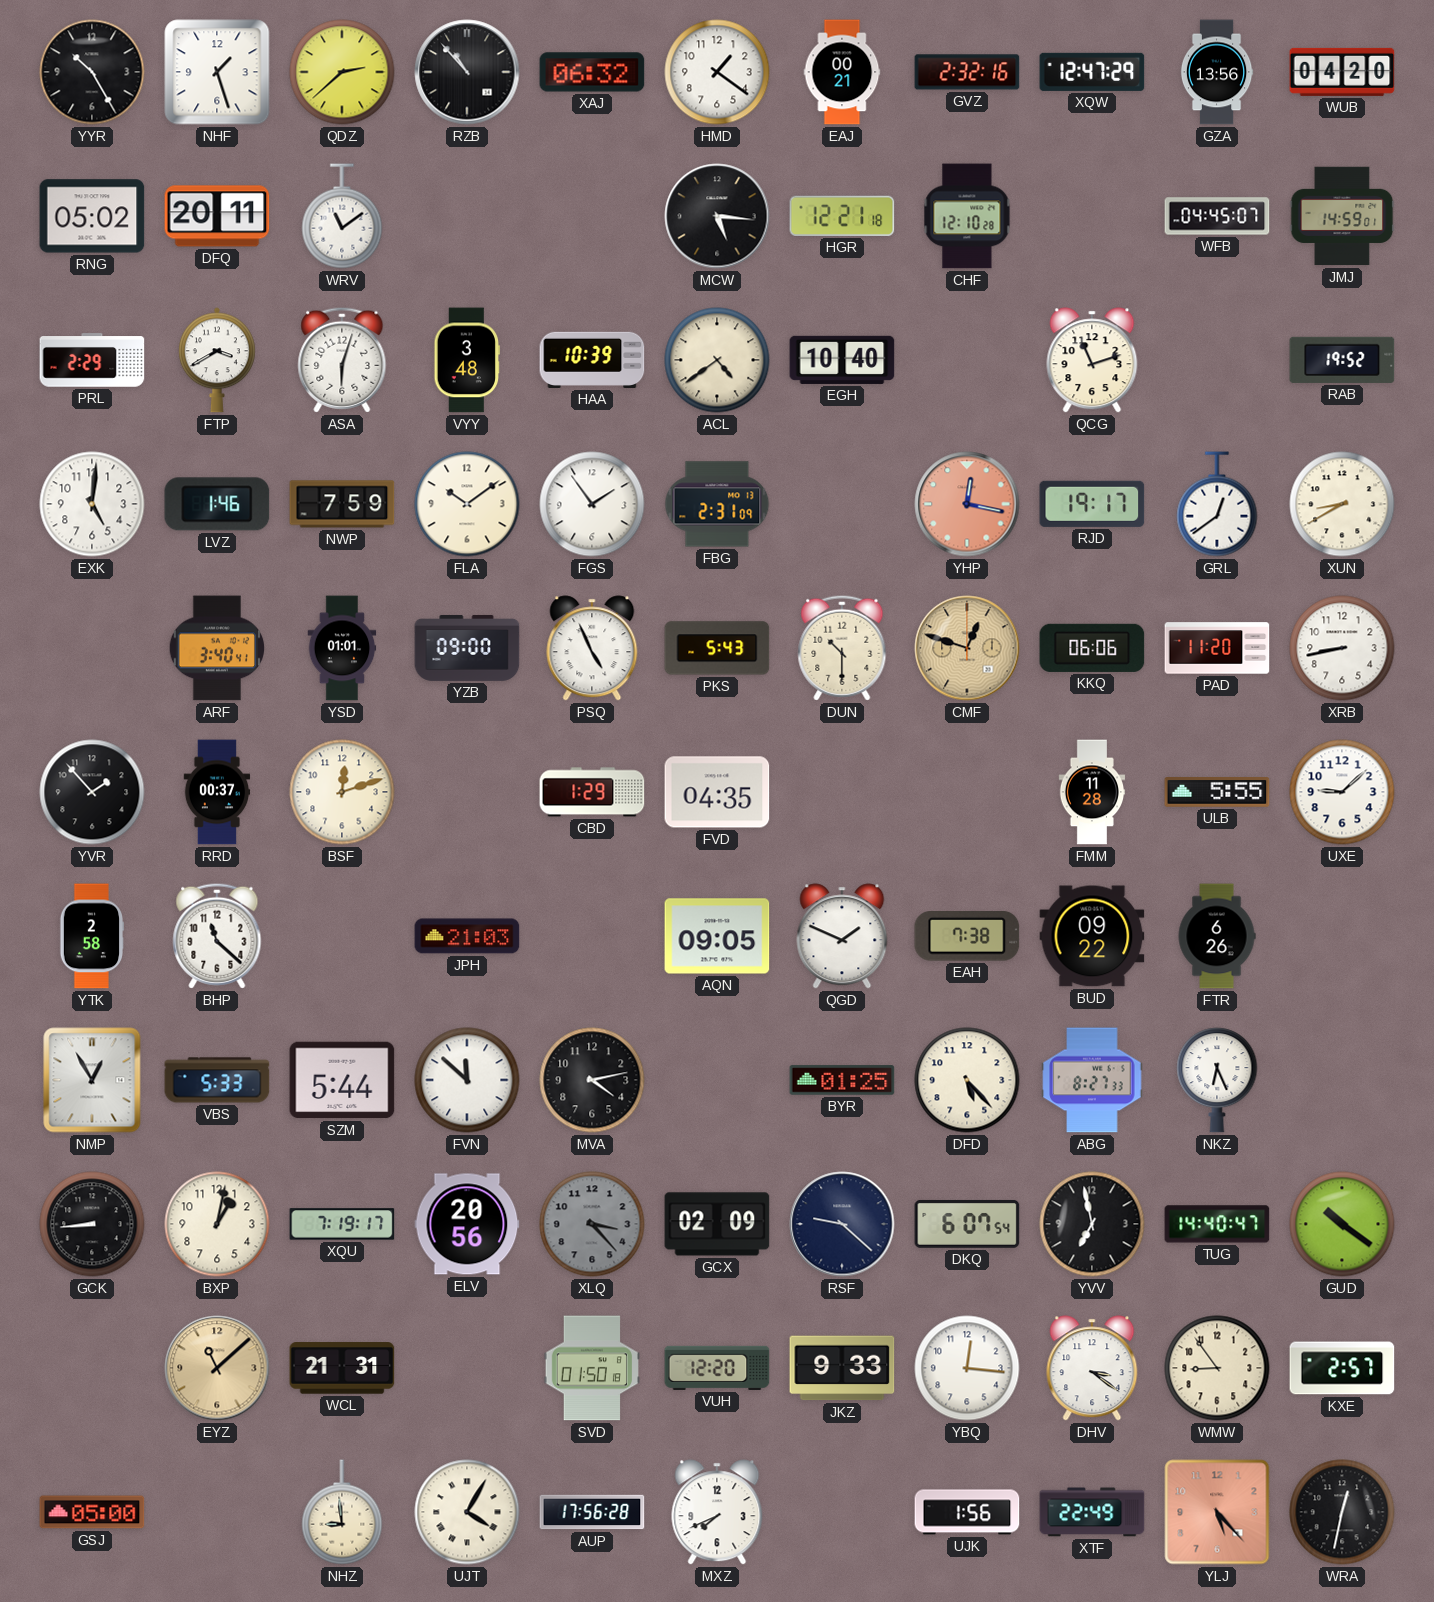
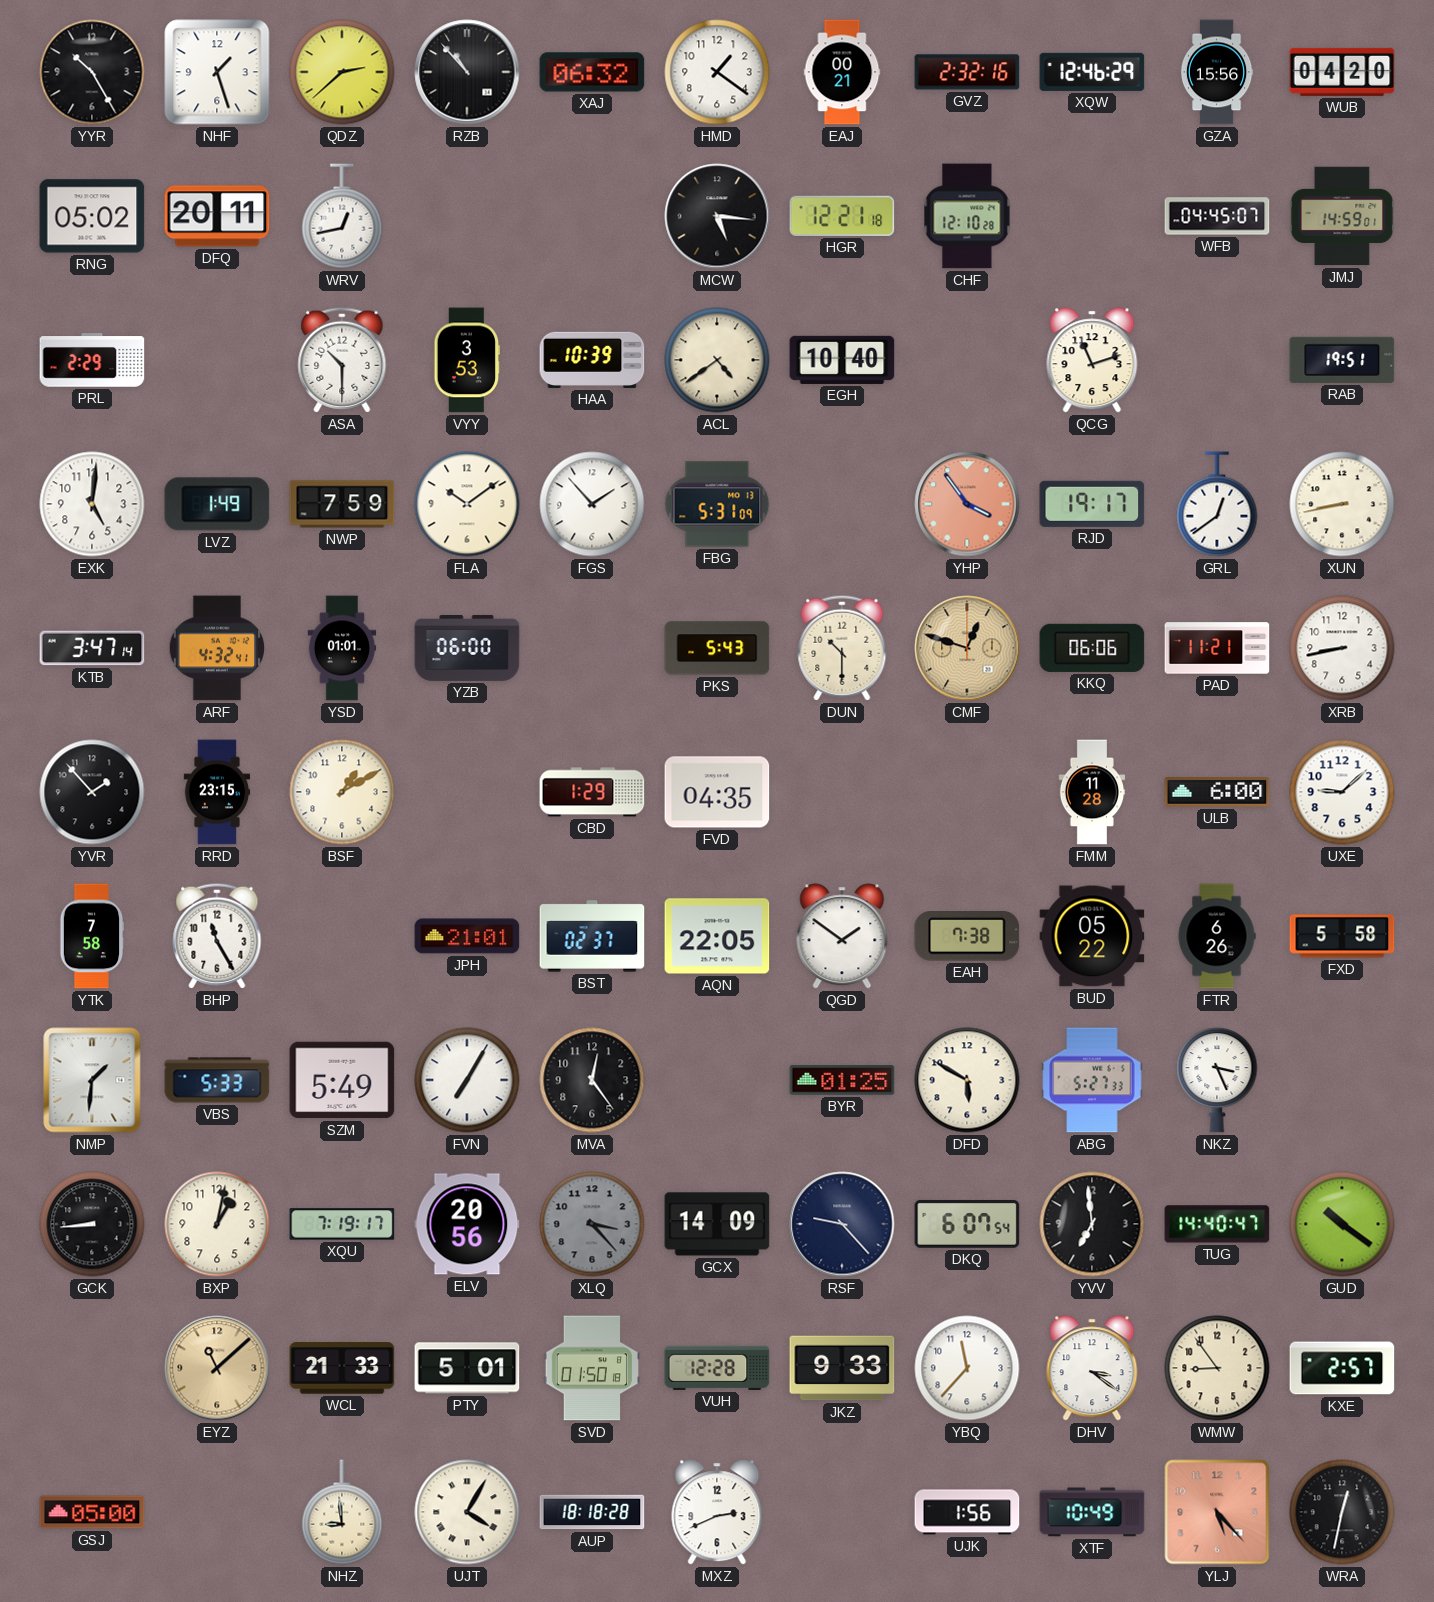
XQW: 12:47 -> 12:46 (1092, 72)
GZA: 13:56 -> 15:56 (1217, 72)
WRV: 11:09 -> 12:43 (342, 216)
FTP: 3:40 -> none (217, 360)
ASA: 6:03 -> 10:30 (342, 360)
VYY: 3:48 -> 3:53 (466, 360)
RAB: 19:52 -> 19:51 (1342, 360)
LVZ: 1:46 -> 1:49 (217, 504)
FGS: 1:54 -> 1:53 (592, 504)
FBG: 2:31 -> 5:31 (717, 504)
YHP: 12:17 -> 3:54 (967, 504)
XUN: 8:40 -> 8:43 (1342, 504)
KTB: none -> 3:47 (92, 648)
ARF: 3:40 -> 4:32 (216, 648)
YZB: 09:00 -> 06:00 (467, 648)
PSQ: 4:56 -> none (592, 648)
PAD: 11:20 -> 11:21 (1217, 648)
RRD: 00:37 -> 23:15 (217, 792)
BSF: 12:12 -> 1:10 (342, 792)
ULB: 5:55 -> 6:00 (1217, 792)
YTK: 2:58 -> 7:58 (91, 936)
BHP: 11:22 -> 11:25 (217, 936)
JPH: 21:03 -> 21:01 (467, 936)
BST: none -> 02:37 (592, 936)
AQN: 09:05 -> 22:05 (717, 936)
QGD: 1:49 -> 1:51 (842, 936)
BUD: 09:22 -> 05:22 (1092, 936)
FXD: none -> 5:58 (1342, 936)
NMP: 12:55 -> 1:31 (92, 1080)
SZM: 5:44 -> 5:49 (342, 1080)
FVN: 11:52 -> 7:05 (467, 1080)
MVA: 4:13 -> 12:24 (592, 1080)
DFD: 5:23 -> 5:50 (967, 1080)
ABG: 8:27 -> 5:27 (1092, 1080)
NKZ: 6:26 -> 3:26 (1217, 1080)
GCX: 02:09 -> 14:09 (717, 1224)
RSF: 9:22 -> 9:23 (842, 1224)
YVV: 6:58 -> 6:59 (1092, 1224)
WCL: 21:31 -> 21:33 (342, 1368)
PTY: none -> 5:01 (467, 1368)
VUH: 12:20 -> 12:28 (717, 1368)
YBQ: 12:16 -> 11:37 (967, 1368)
AUP: 17:56 -> 18:18 (592, 1512)
MXZ: 7:41 -> 2:41 (717, 1512)
XTF: 22:49 -> 10:49 (1092, 1512)
